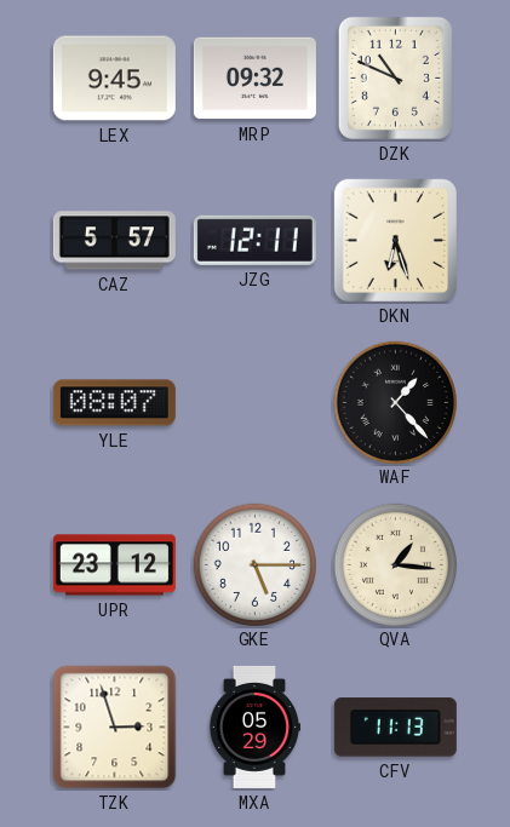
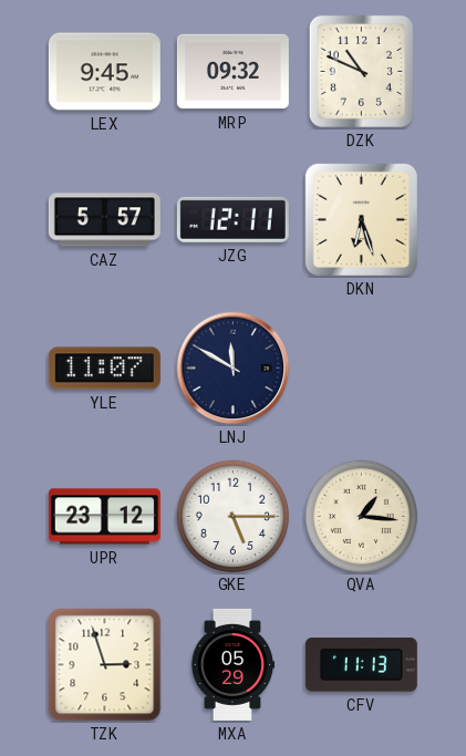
YLE: 08:07 -> 11:07 (104, 369)
LNJ: none -> 11:50 (234, 369)
WAF: 1:23 -> none (395, 402)
